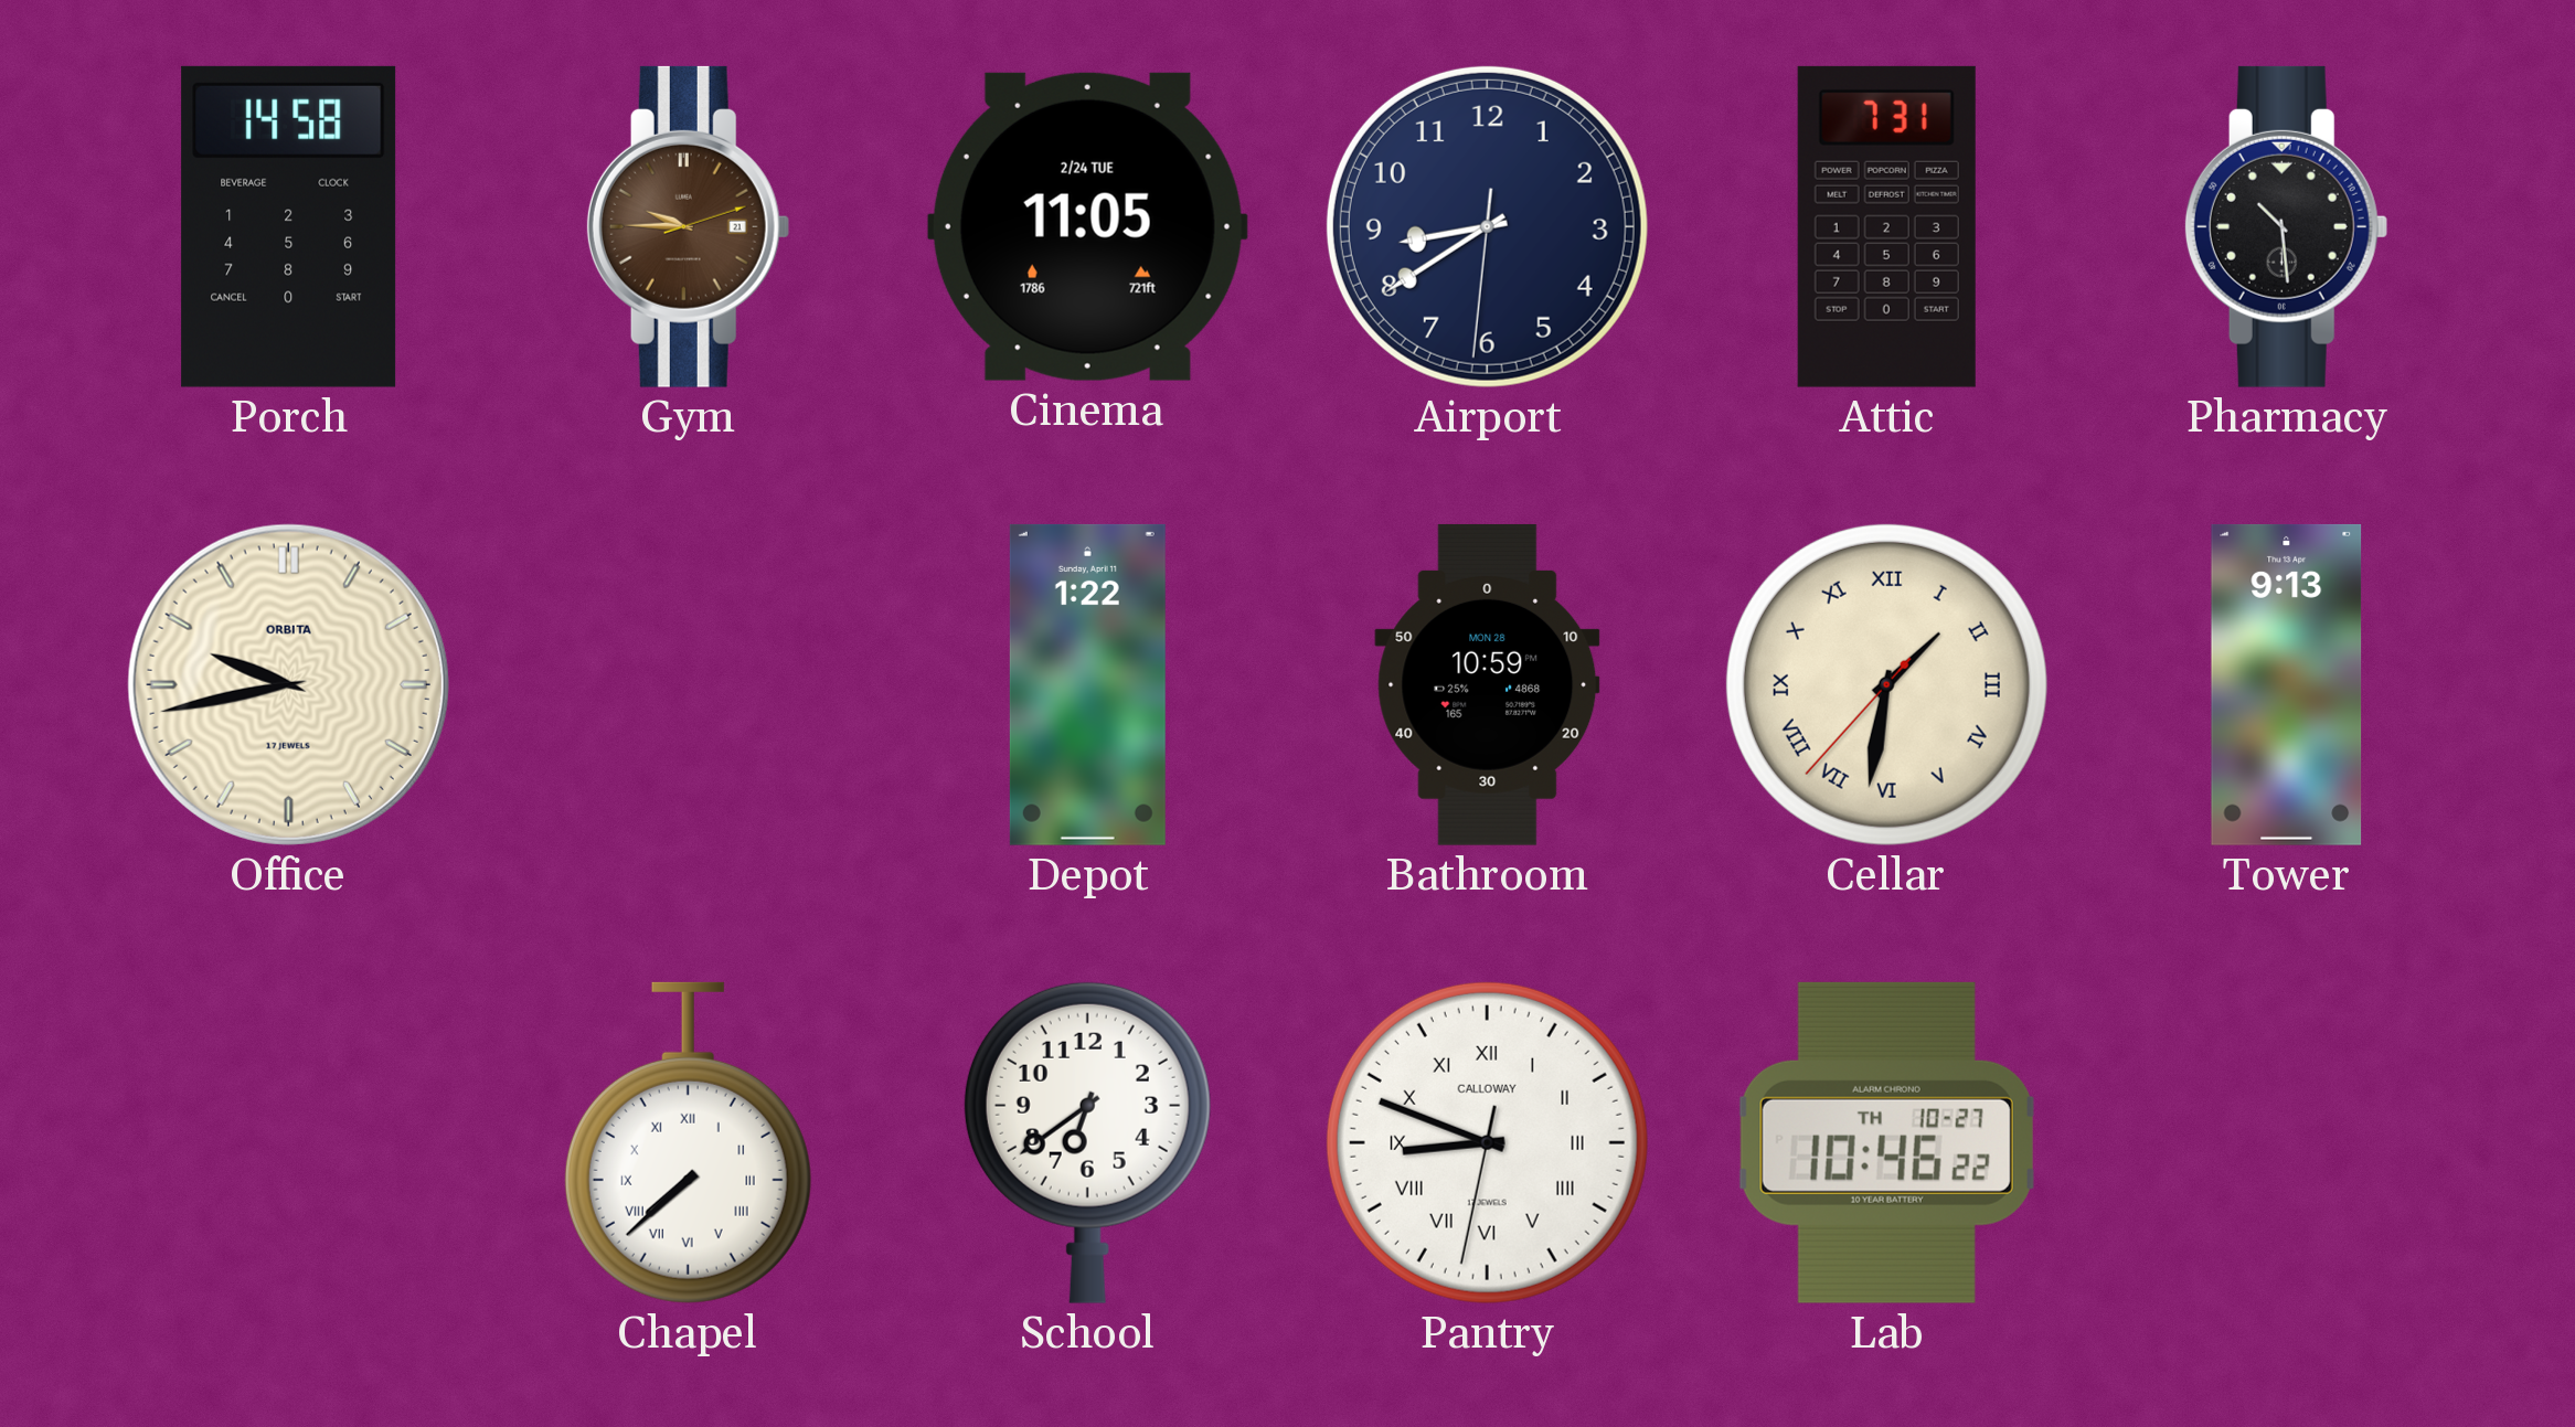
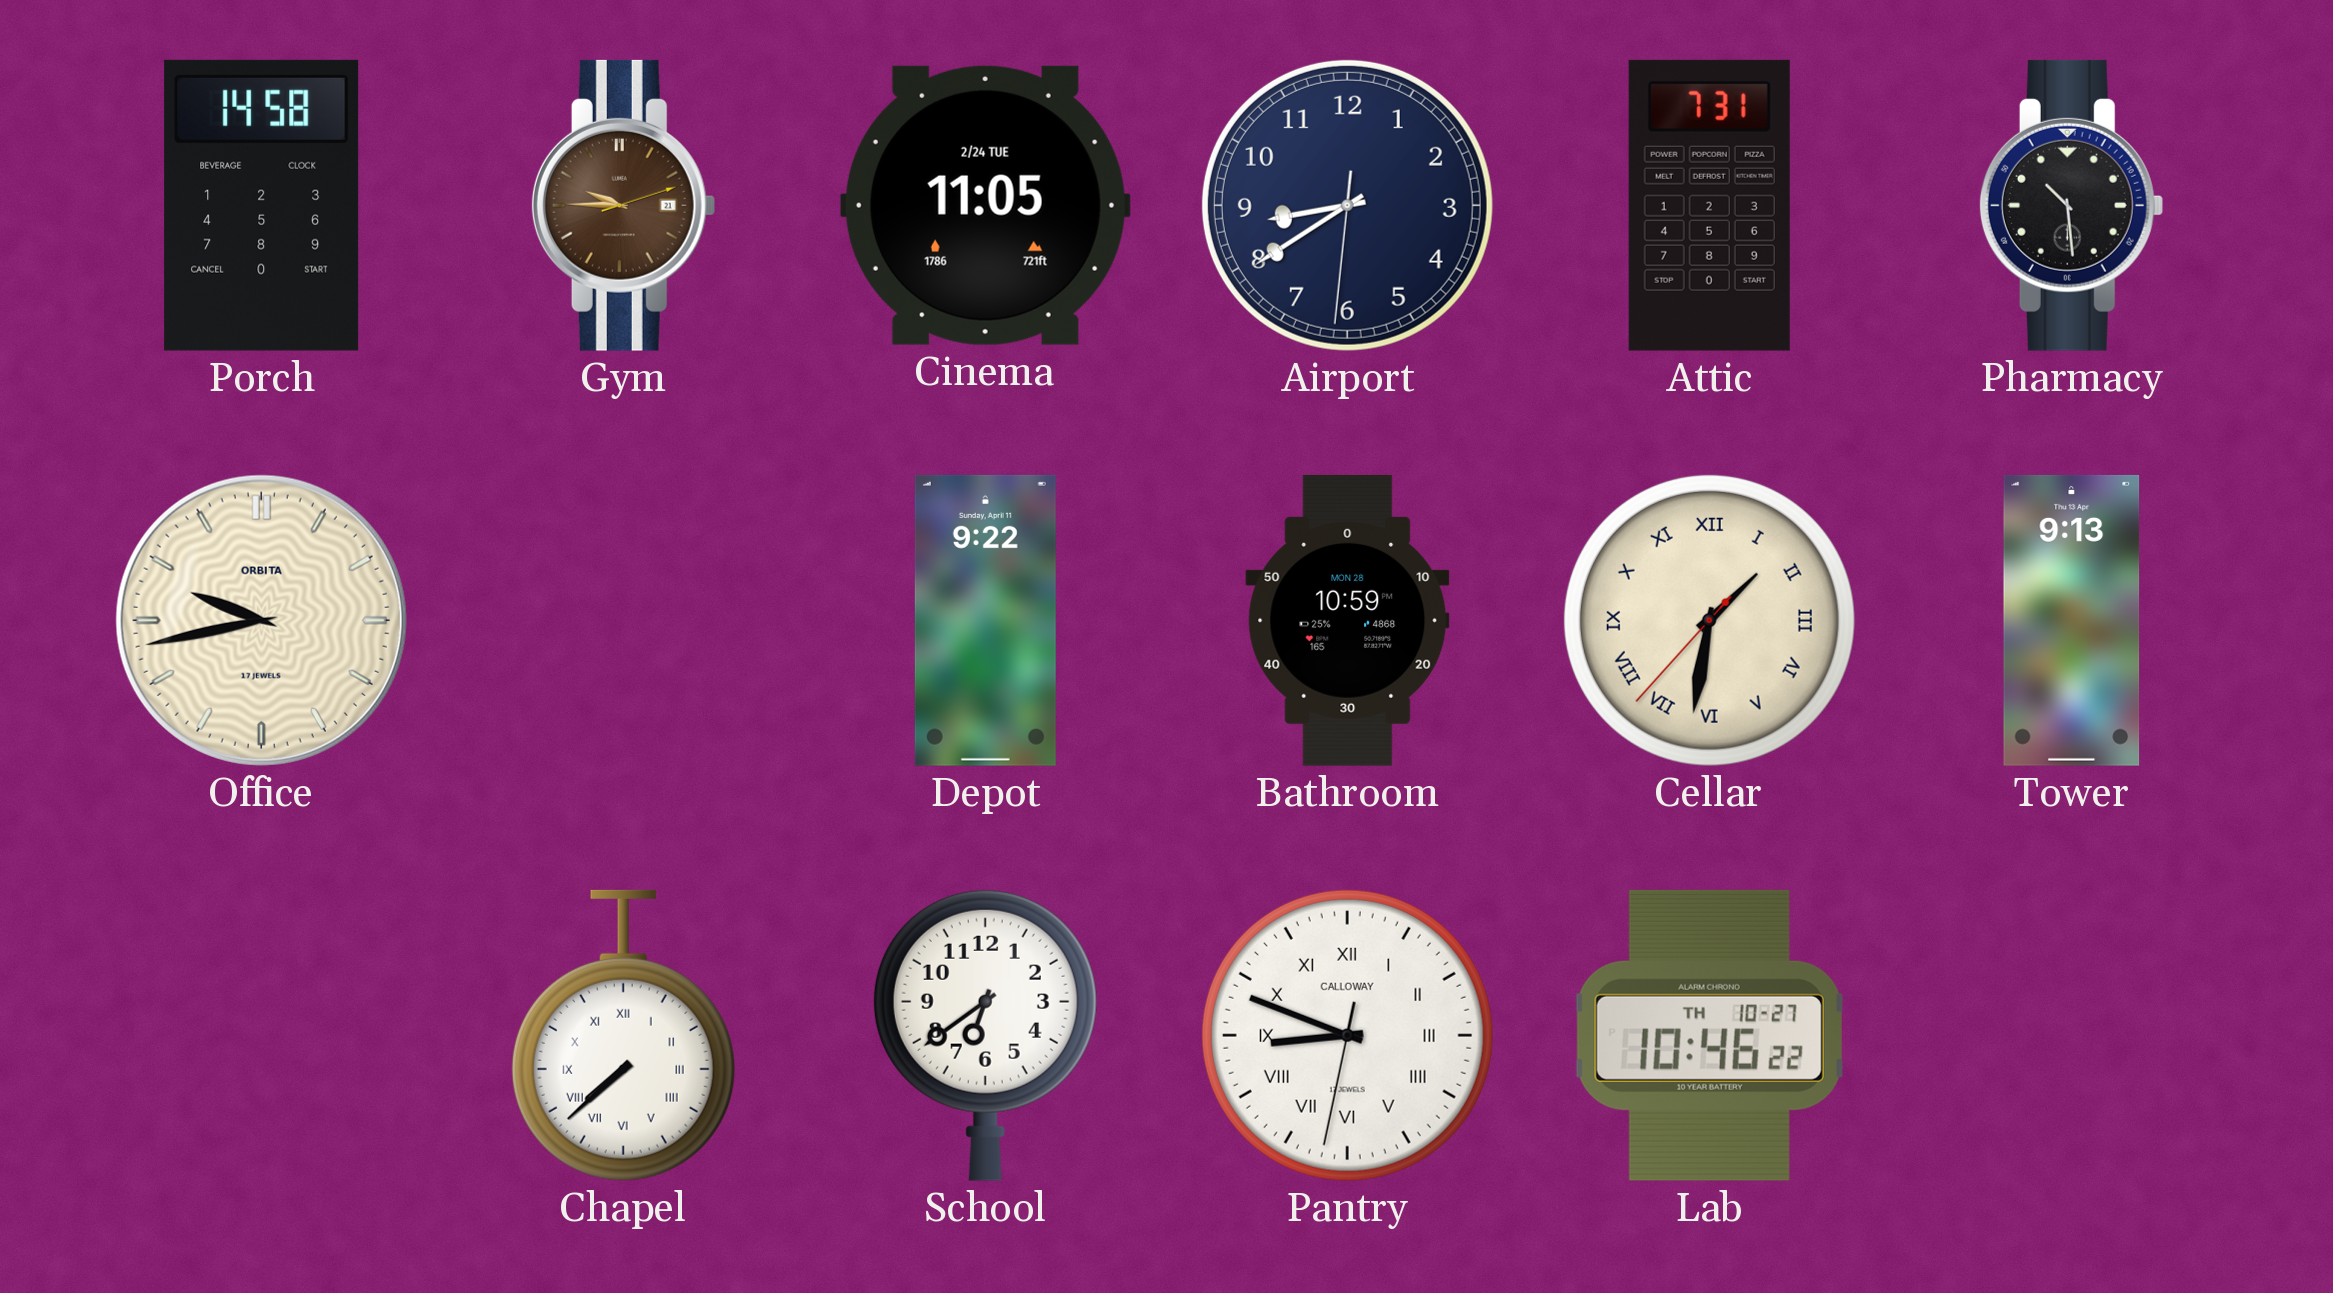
Depot: 1:22 -> 9:22 (985, 620)
